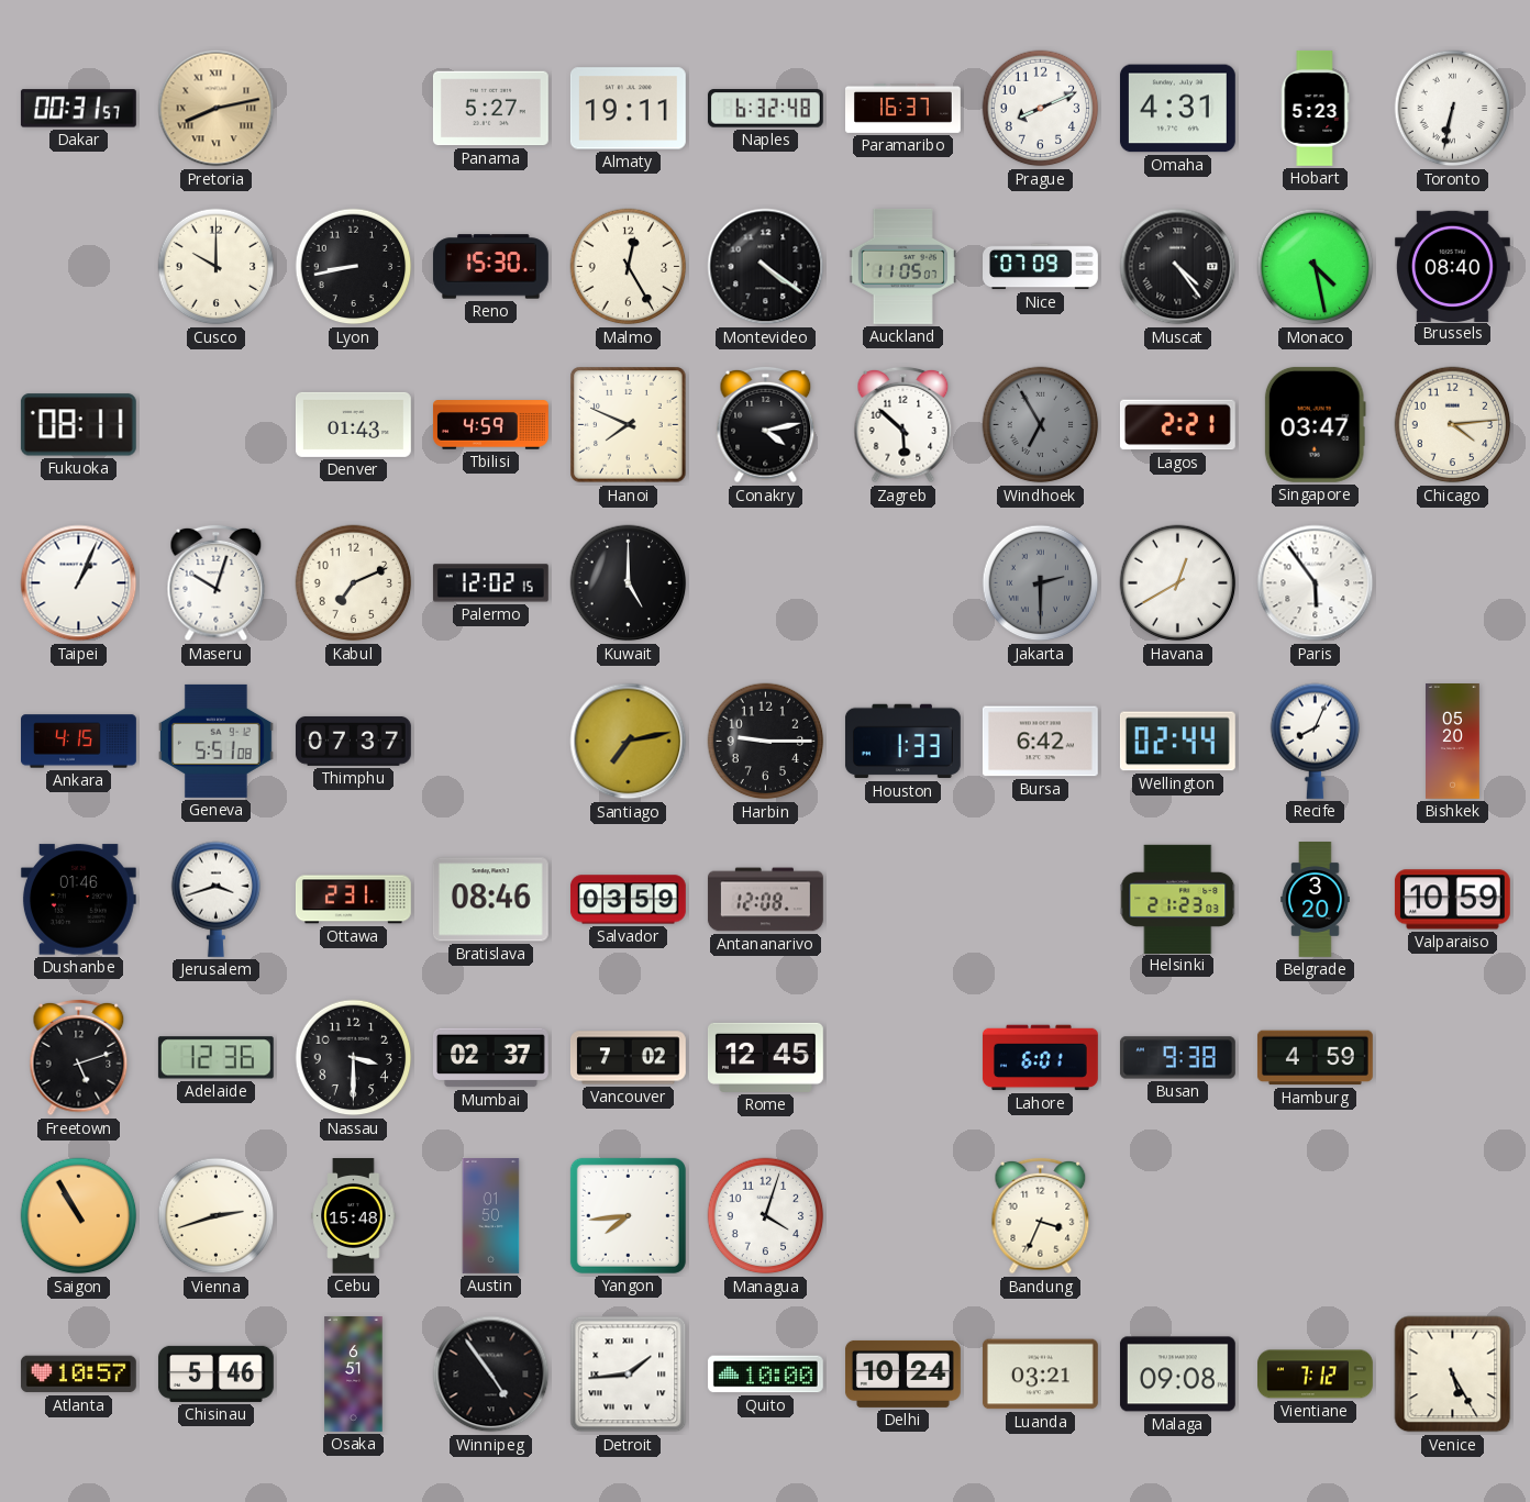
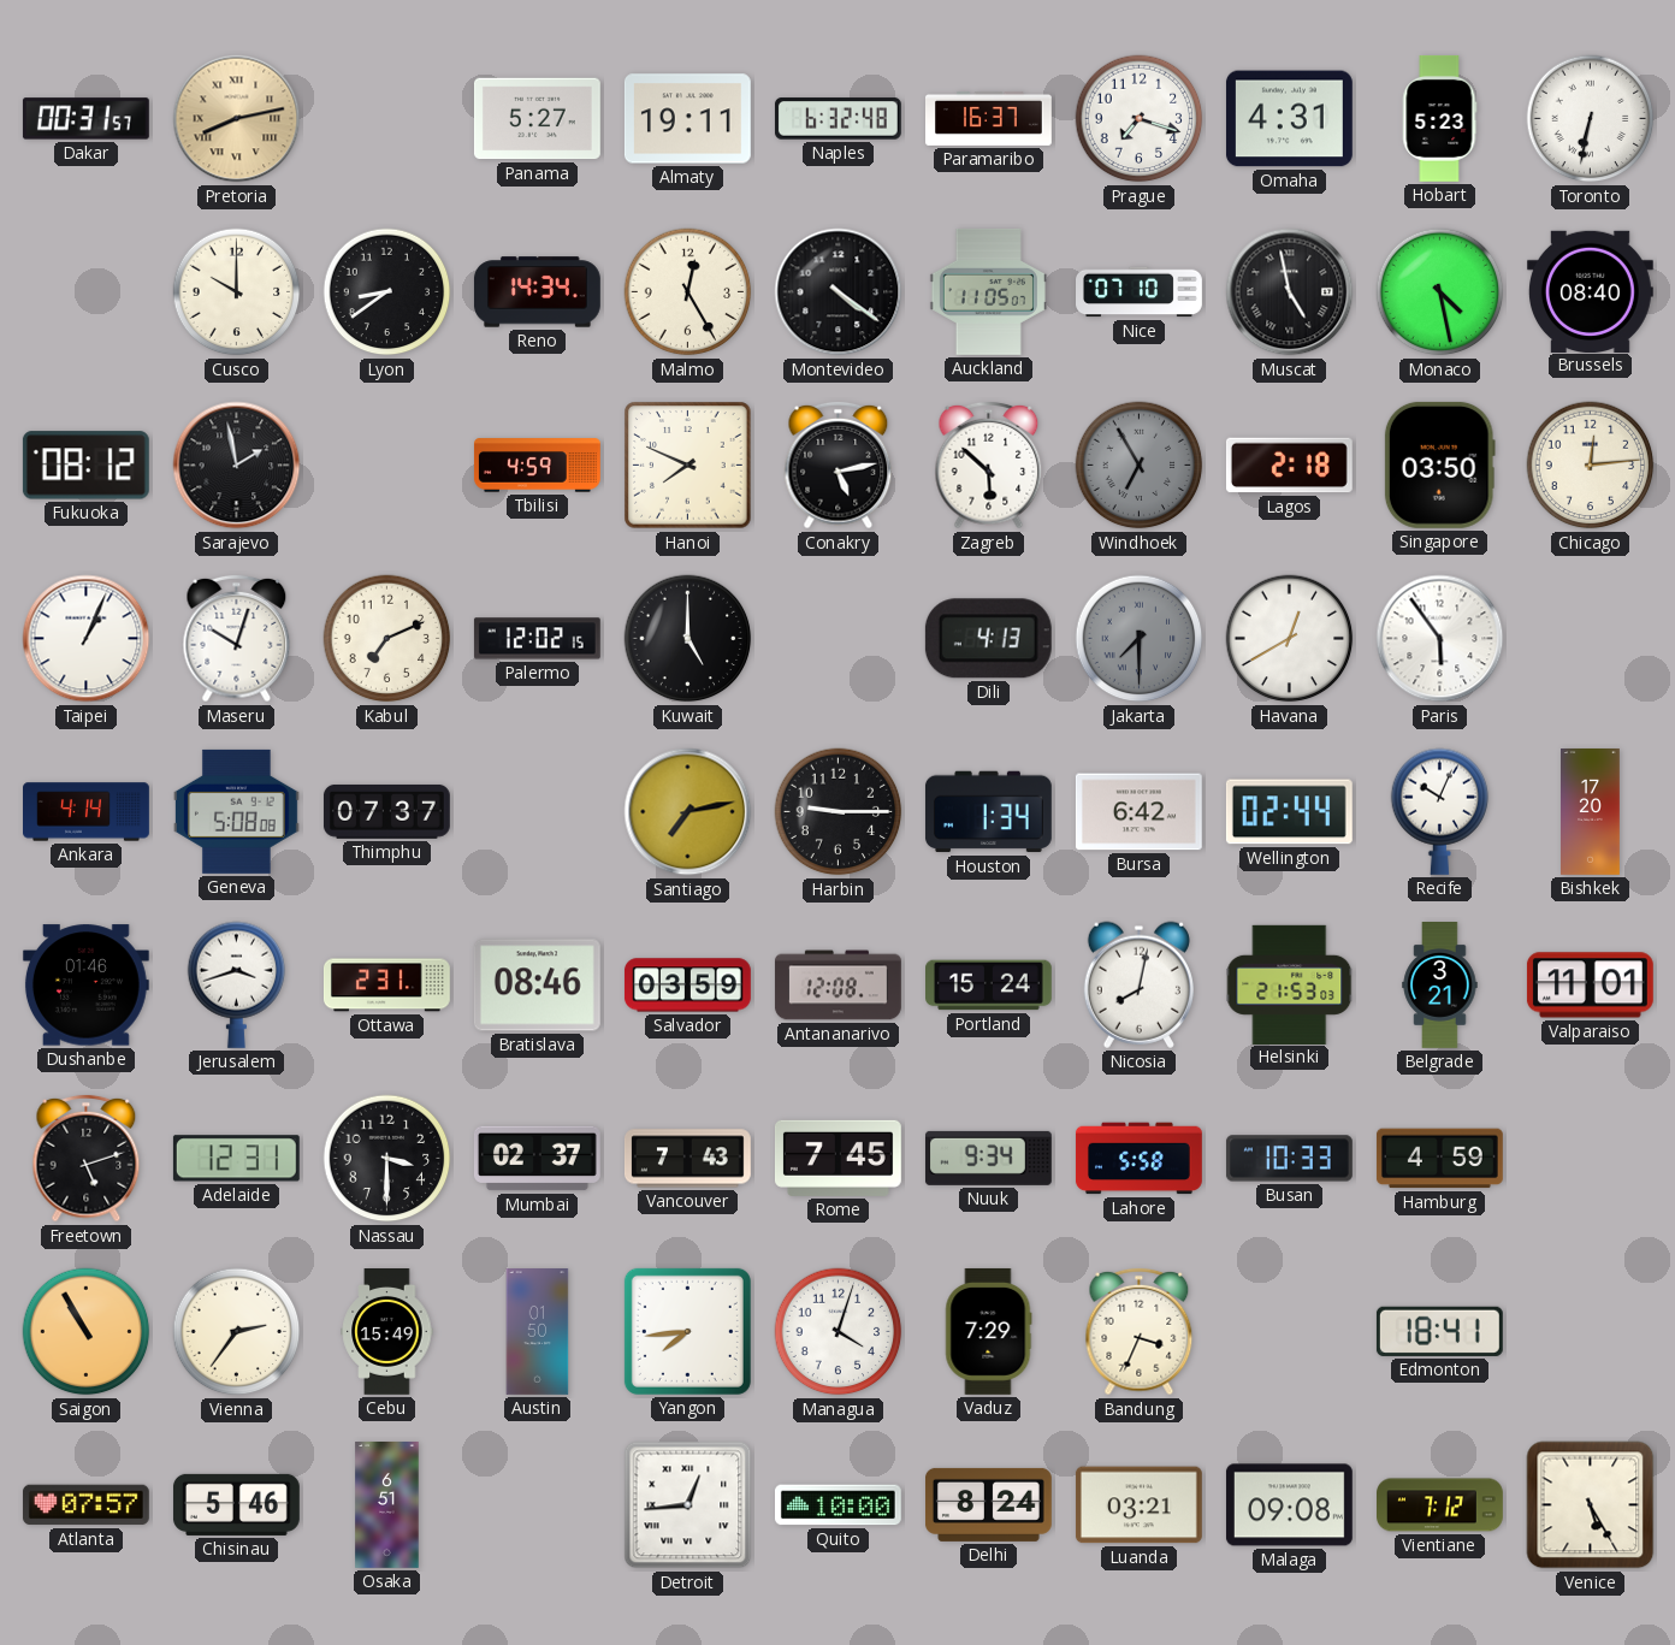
Prague: 8:11 -> 7:18 (1140, 119)
Lyon: 8:43 -> 8:39 (387, 292)
Reno: 15:30 -> 14:34 (538, 292)
Nice: 07:09 -> 07:10 (1140, 292)
Muscat: 4:24 -> 4:58 (1290, 292)
Fukuoka: 08:11 -> 08:12 (85, 466)
Sarajevo: none -> 1:58 (237, 466)
Denver: 01:43 -> none (353, 424)
Conakry: 4:13 -> 5:13 (839, 466)
Lagos: 2:21 -> 2:18 (1289, 466)
Singapore: 03:47 -> 03:50 (1439, 464)
Chicago: 4:14 -> 12:14 (1591, 466)
Dili: none -> 4:13 (988, 639)
Jakarta: 2:30 -> 7:30 (1140, 639)
Ankara: 4:15 -> 4:14 (87, 812)
Geneva: 5:51 -> 5:08 (236, 811)
Houston: 1:33 -> 1:34 (988, 812)
Recife: 8:04 -> 10:04 (1440, 811)
Bishkek: 05:20 -> 17:20 (1591, 812)
Portland: none -> 15:24 (989, 986)
Nicosia: none -> 8:02 (1138, 984)
Helsinki: 21:23 -> 21:53 (1290, 984)
Belgrade: 3:20 -> 3:21 (1440, 986)
Valparaiso: 10:59 -> 11:01 (1590, 986)
Adelaide: 12:36 -> 12:31 (236, 1159)
Vancouver: 7:02 -> 7:43 (687, 1159)
Rome: 12:45 -> 7:45 (837, 1158)
Nuuk: none -> 9:34 (988, 1158)
Lahore: 6:01 -> 5:58 (1138, 1159)
Busan: 9:38 -> 10:33 (1289, 1159)
Vienna: 2:42 -> 2:36 (237, 1332)
Cebu: 15:48 -> 15:49 (387, 1332)
Vaduz: none -> 7:29 (989, 1331)
Edmonton: none -> 18:41 (1439, 1331)
Atlanta: 10:57 -> 07:57 (85, 1505)
Winnipeg: 4:54 -> none (491, 1375)
Detroit: 1:44 -> 12:44 (688, 1505)
Delhi: 10:24 -> 8:24 (989, 1504)
